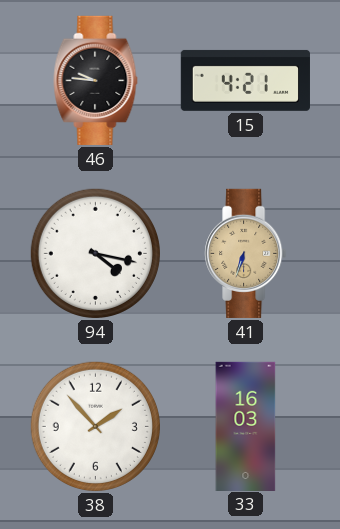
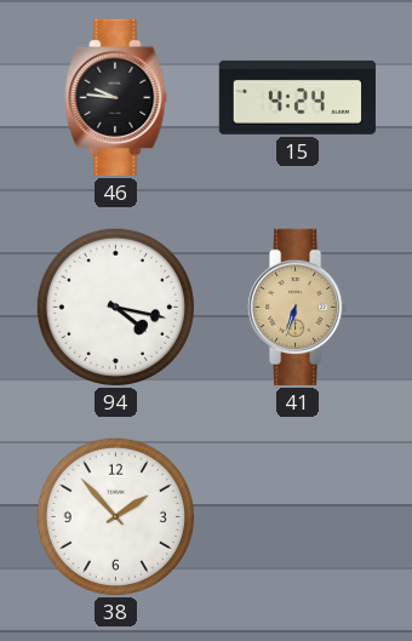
15: 4:21 -> 4:24 (297, 97)
33: 16:03 -> none (246, 426)
